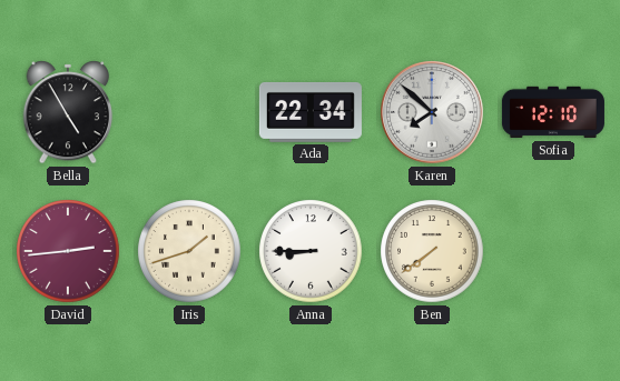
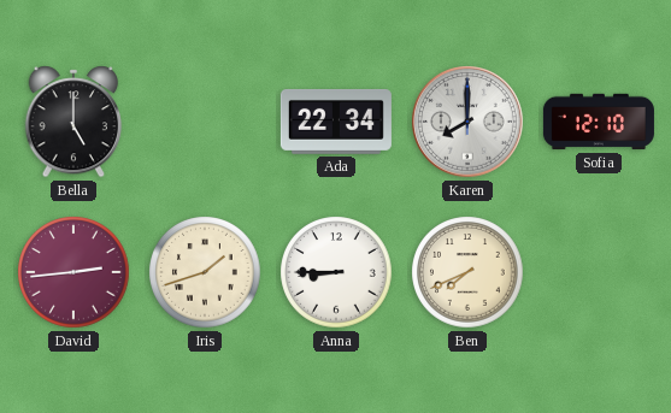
Bella: 4:55 -> 5:00 (73, 122)
Karen: 7:52 -> 8:00 (469, 123)
Ben: 7:39 -> 7:41 (467, 272)
